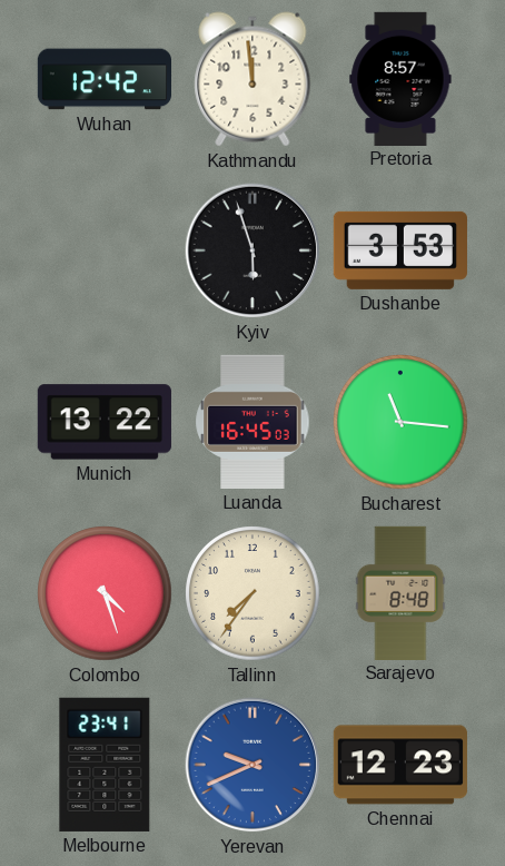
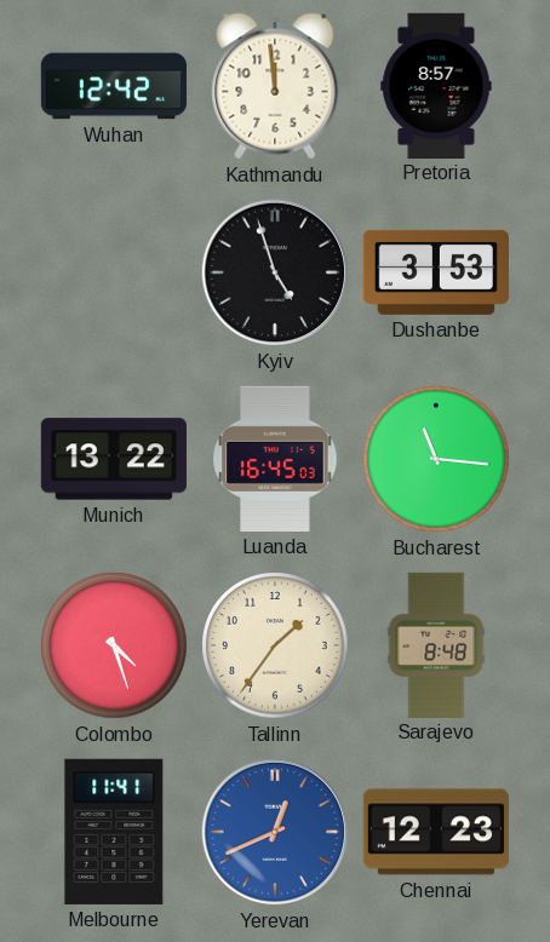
Kyiv: 5:57 -> 4:57 (275, 272)
Tallinn: 7:36 -> 1:36 (275, 645)
Melbourne: 23:41 -> 11:41 (114, 832)
Yerevan: 9:41 -> 12:41 (275, 832)
